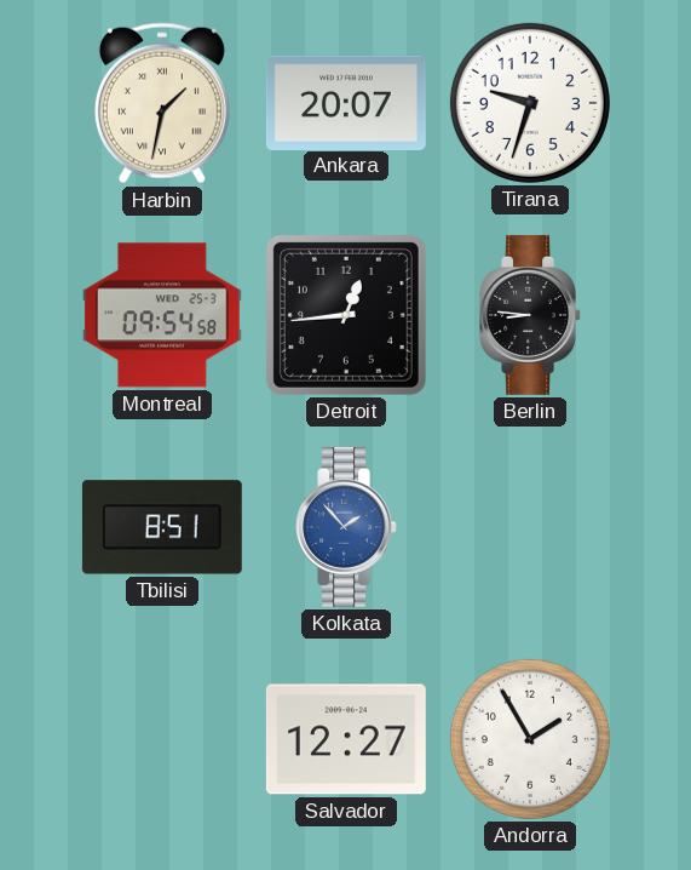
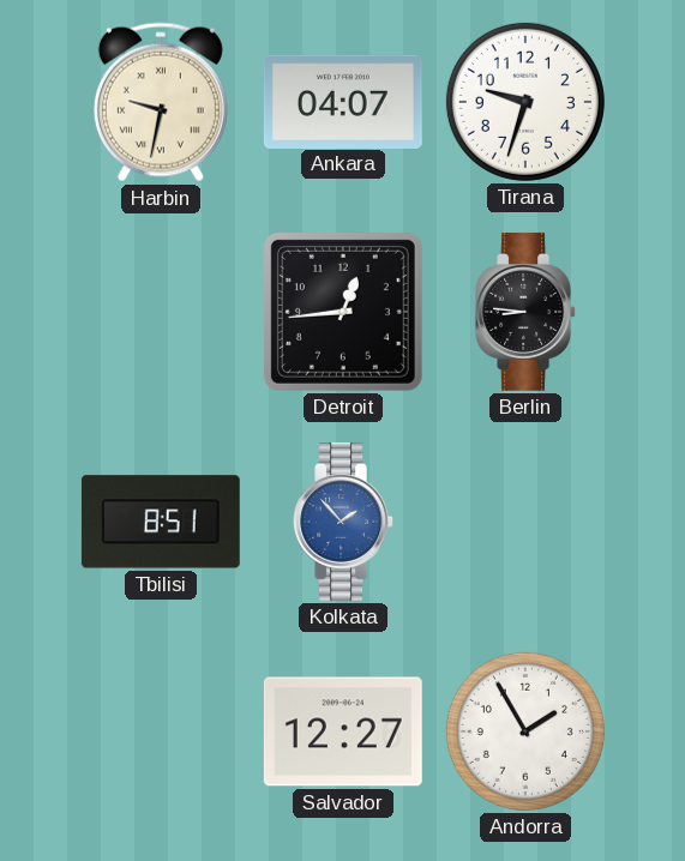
Harbin: 1:32 -> 9:32 (161, 102)
Ankara: 20:07 -> 04:07 (343, 101)
Montreal: 09:54 -> none (162, 315)
